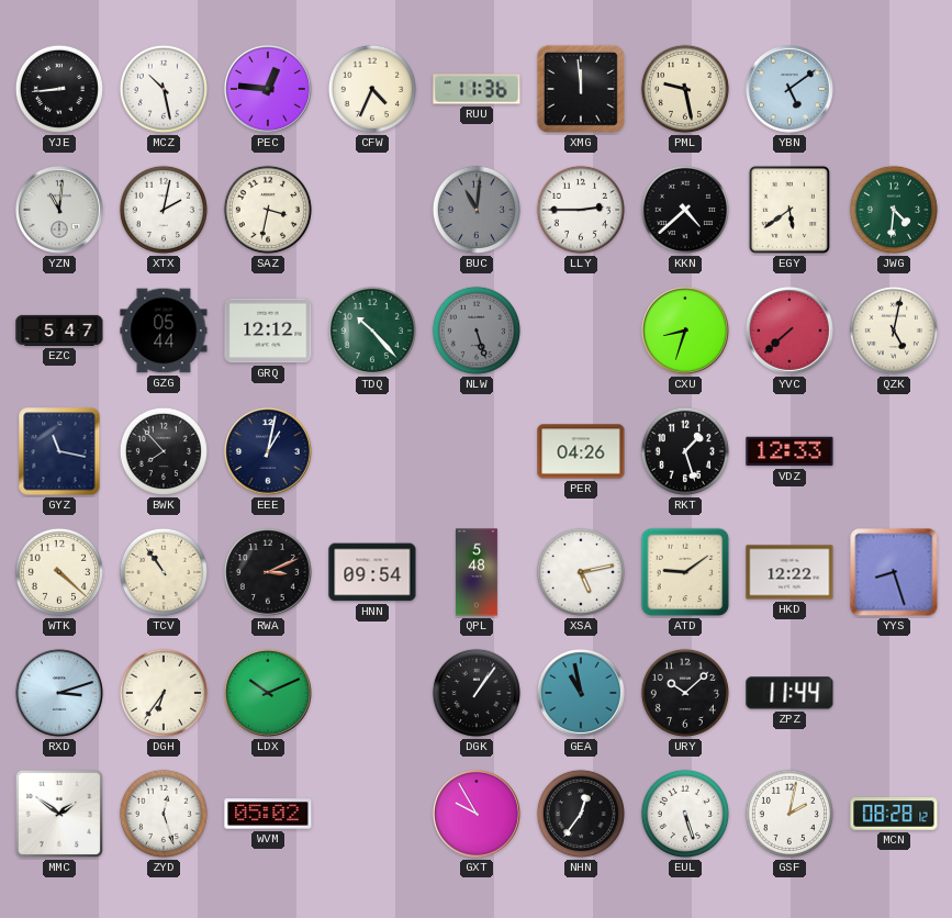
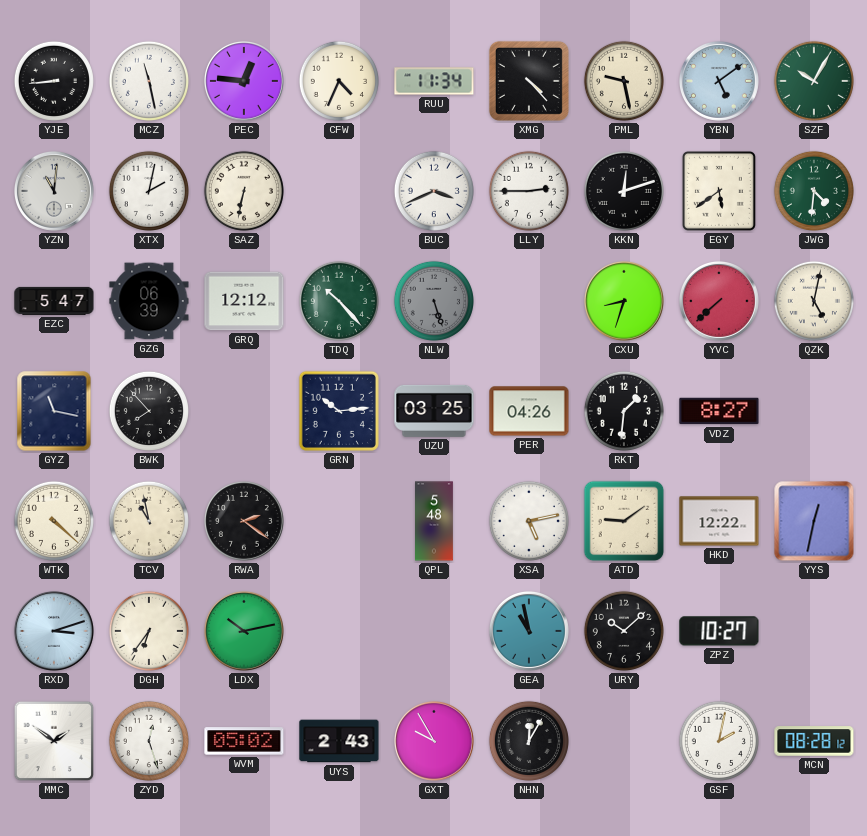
MCZ: 10:28 -> 11:28 (149, 81)
RUU: 11:36 -> 11:34 (434, 81)
XMG: 11:59 -> 4:23 (529, 81)
SZF: none -> 10:05 (814, 81)
SAZ: 3:32 -> 6:32 (244, 191)
BUC: 11:01 -> 3:41 (434, 191)
BUC dial: grey -> white (434, 191)
KKN: 4:38 -> 12:12 (624, 191)
GZG: 05:44 -> 06:39 (149, 301)
EEE: 1:02 -> none (268, 451)
GRN: none -> 10:14 (339, 411)
UZU: none -> 03:25 (434, 411)
RKT: 1:27 -> 1:31 (624, 411)
VDZ: 12:33 -> 8:27 (719, 411)
TCV: 10:54 -> 10:58 (149, 521)
RWA: 3:11 -> 2:21 (244, 521)
HNN: 09:54 -> none (372, 572)
YYS: 8:27 -> 12:32 (814, 521)
LDX: 10:11 -> 10:13 (244, 631)
DGK: 1:06 -> none (477, 693)
ZPZ: 11:44 -> 10:27 (719, 631)
UYS: none -> 2:43 (339, 741)
NHN: 12:36 -> 12:05 (529, 741)
EUL: 5:27 -> none (685, 814)
